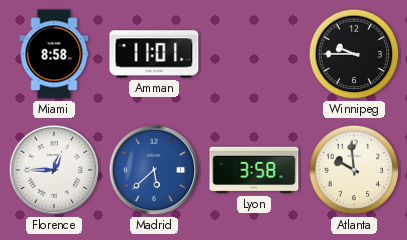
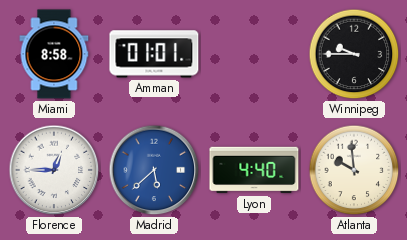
Amman: 11:01 -> 01:01 (154, 54)
Lyon: 3:58 -> 4:40 (254, 170)
